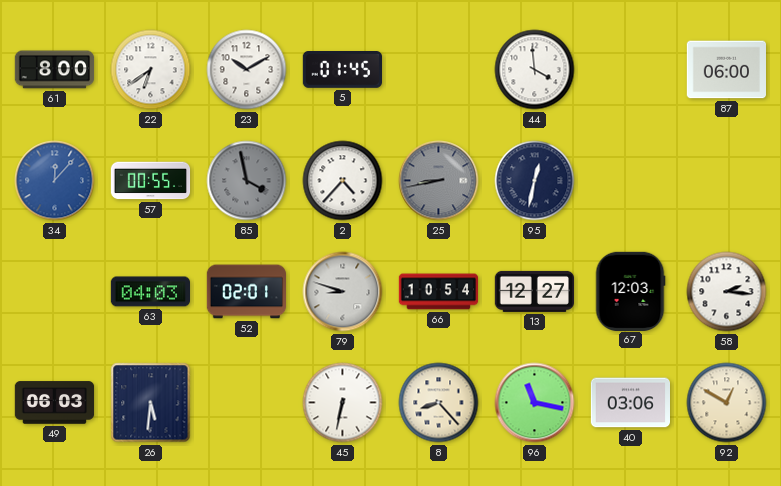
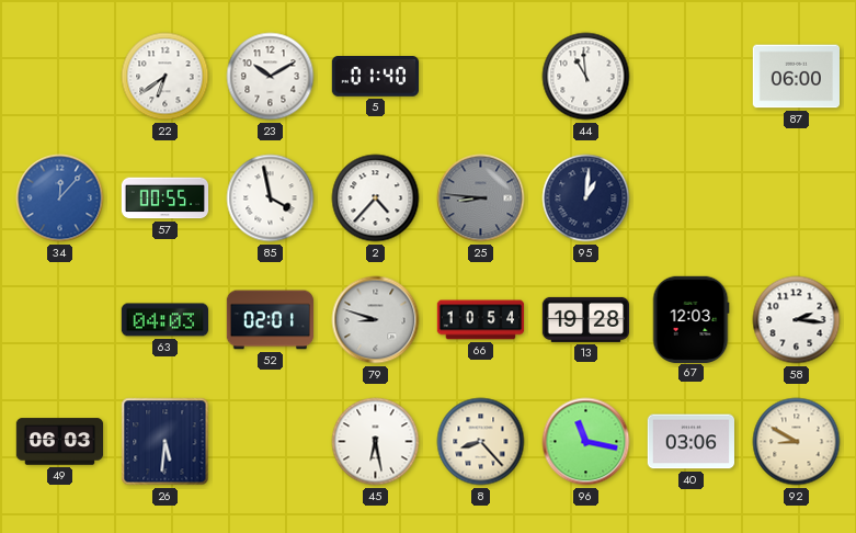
61: 8:00 -> none (55, 70)
5: 01:45 -> 01:40 (375, 77)
44: 3:59 -> 10:59 (586, 77)
85 dial: grey -> white (271, 199)
25: 8:43 -> 8:46 (481, 199)
95: 12:32 -> 1:01 (586, 199)
13: 12:27 -> 19:28 (585, 319)
45: 6:32 -> 6:28 (376, 442)
92: 12:50 -> 8:50 (797, 442)
